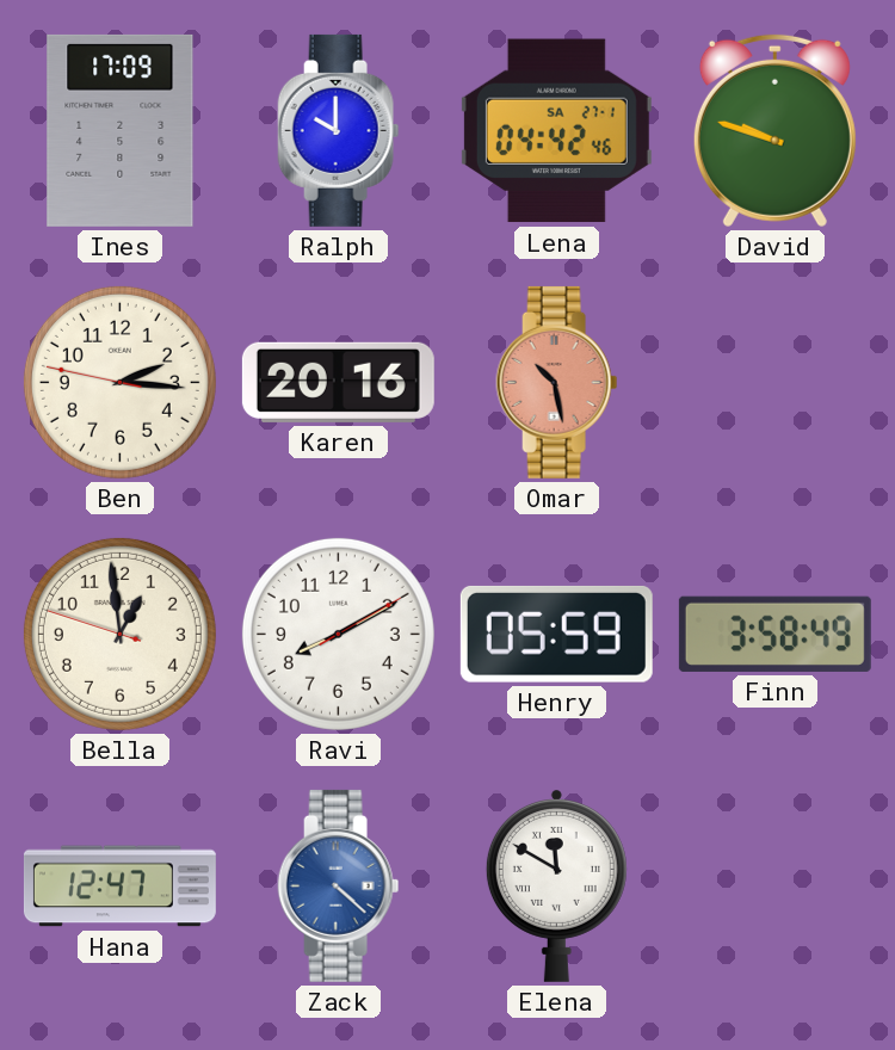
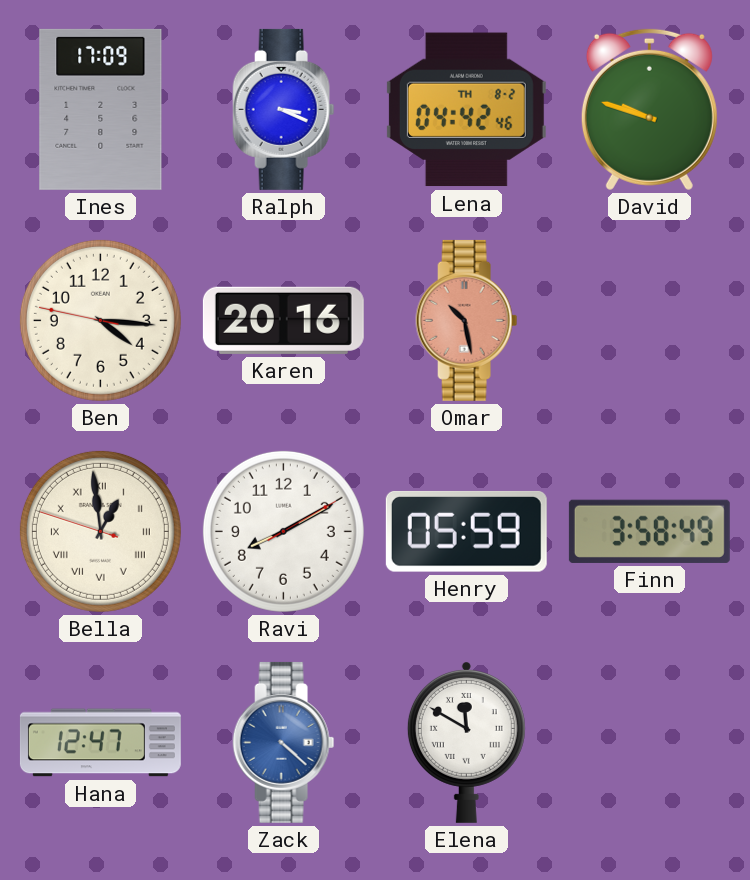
Ralph: 10:00 -> 3:19 (284, 109)
Lena date: SA 27-1 -> TH 8-2 (466, 110)
Ben: 2:15 -> 4:15 (100, 320)
Bella numerals: Arabic -> Roman (100, 531)
